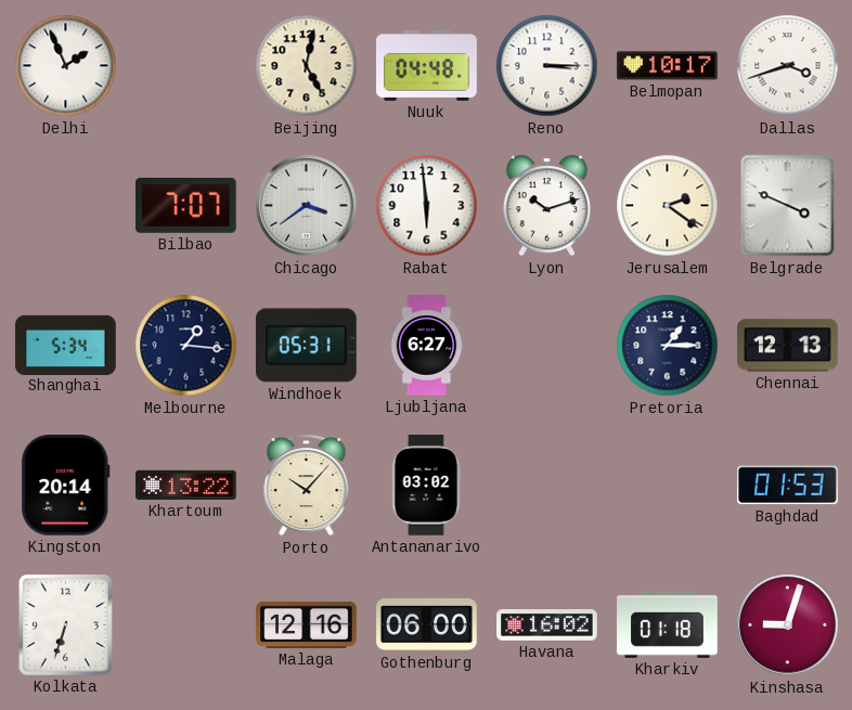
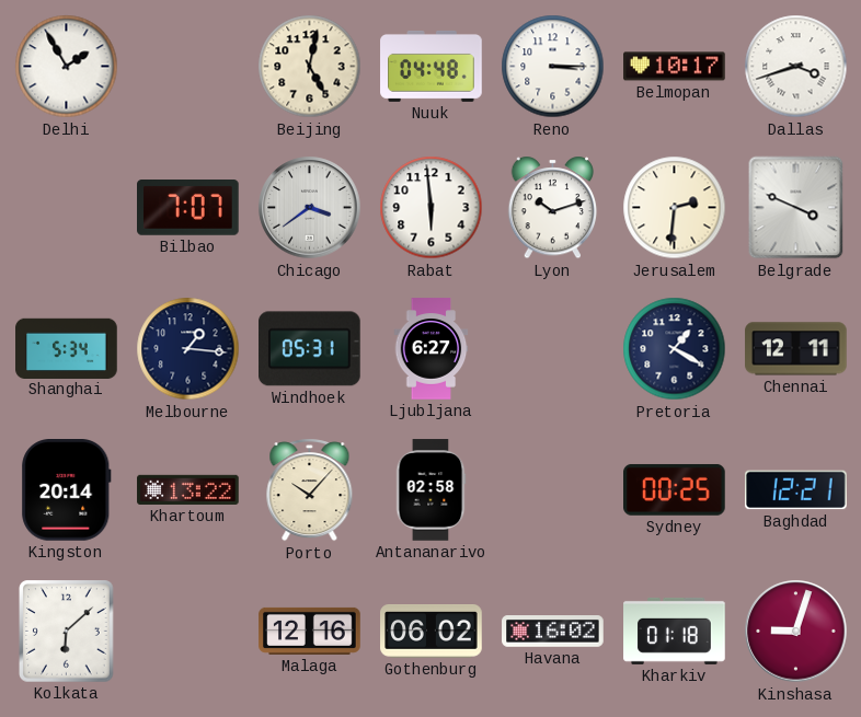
Delhi: 1:56 -> 1:55 (67, 67)
Jerusalem: 2:21 -> 2:31 (675, 208)
Pretoria: 1:15 -> 1:20 (675, 349)
Chennai: 12:13 -> 12:11 (796, 349)
Antananarivo: 03:02 -> 02:58 (431, 490)
Sydney: none -> 00:25 (675, 490)
Baghdad: 01:53 -> 12:21 (796, 490)
Kolkata: 6:33 -> 6:08 (67, 632)
Gothenburg: 06:00 -> 06:02 (432, 632)
